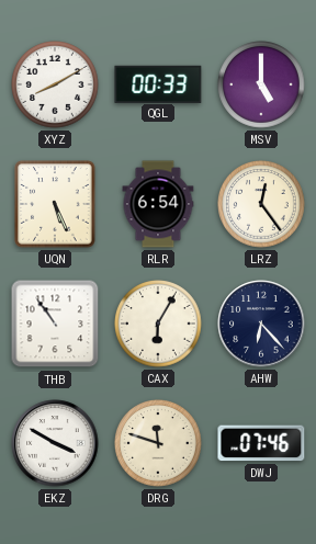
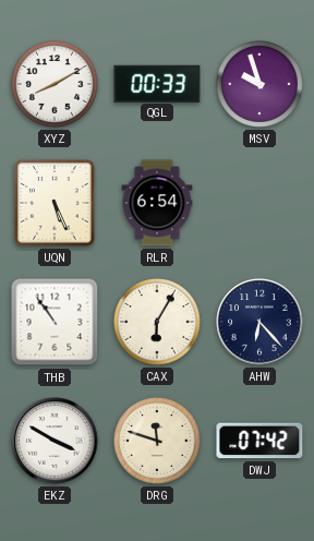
MSV: 5:00 -> 9:57 (259, 84)
LRZ: 12:24 -> none (261, 204)
DWJ: 07:46 -> 07:42 (259, 441)
